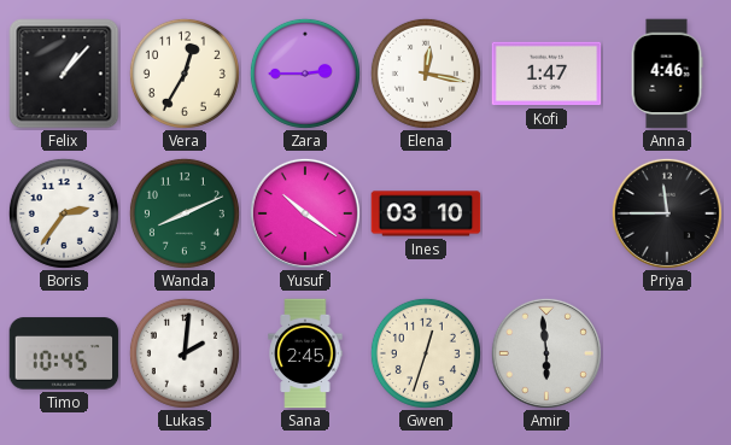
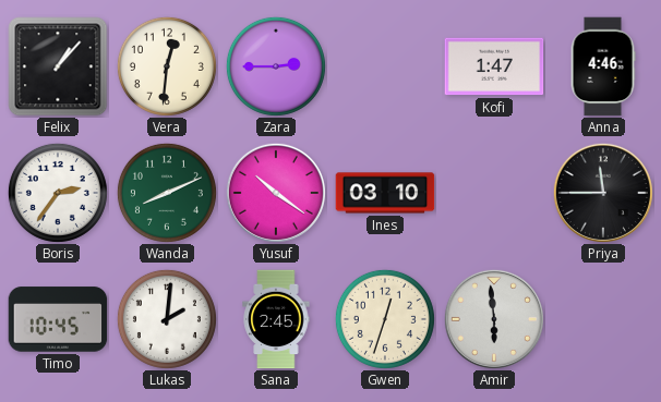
Vera: 12:35 -> 12:31 (167, 66)
Elena: 12:17 -> none (426, 74)
